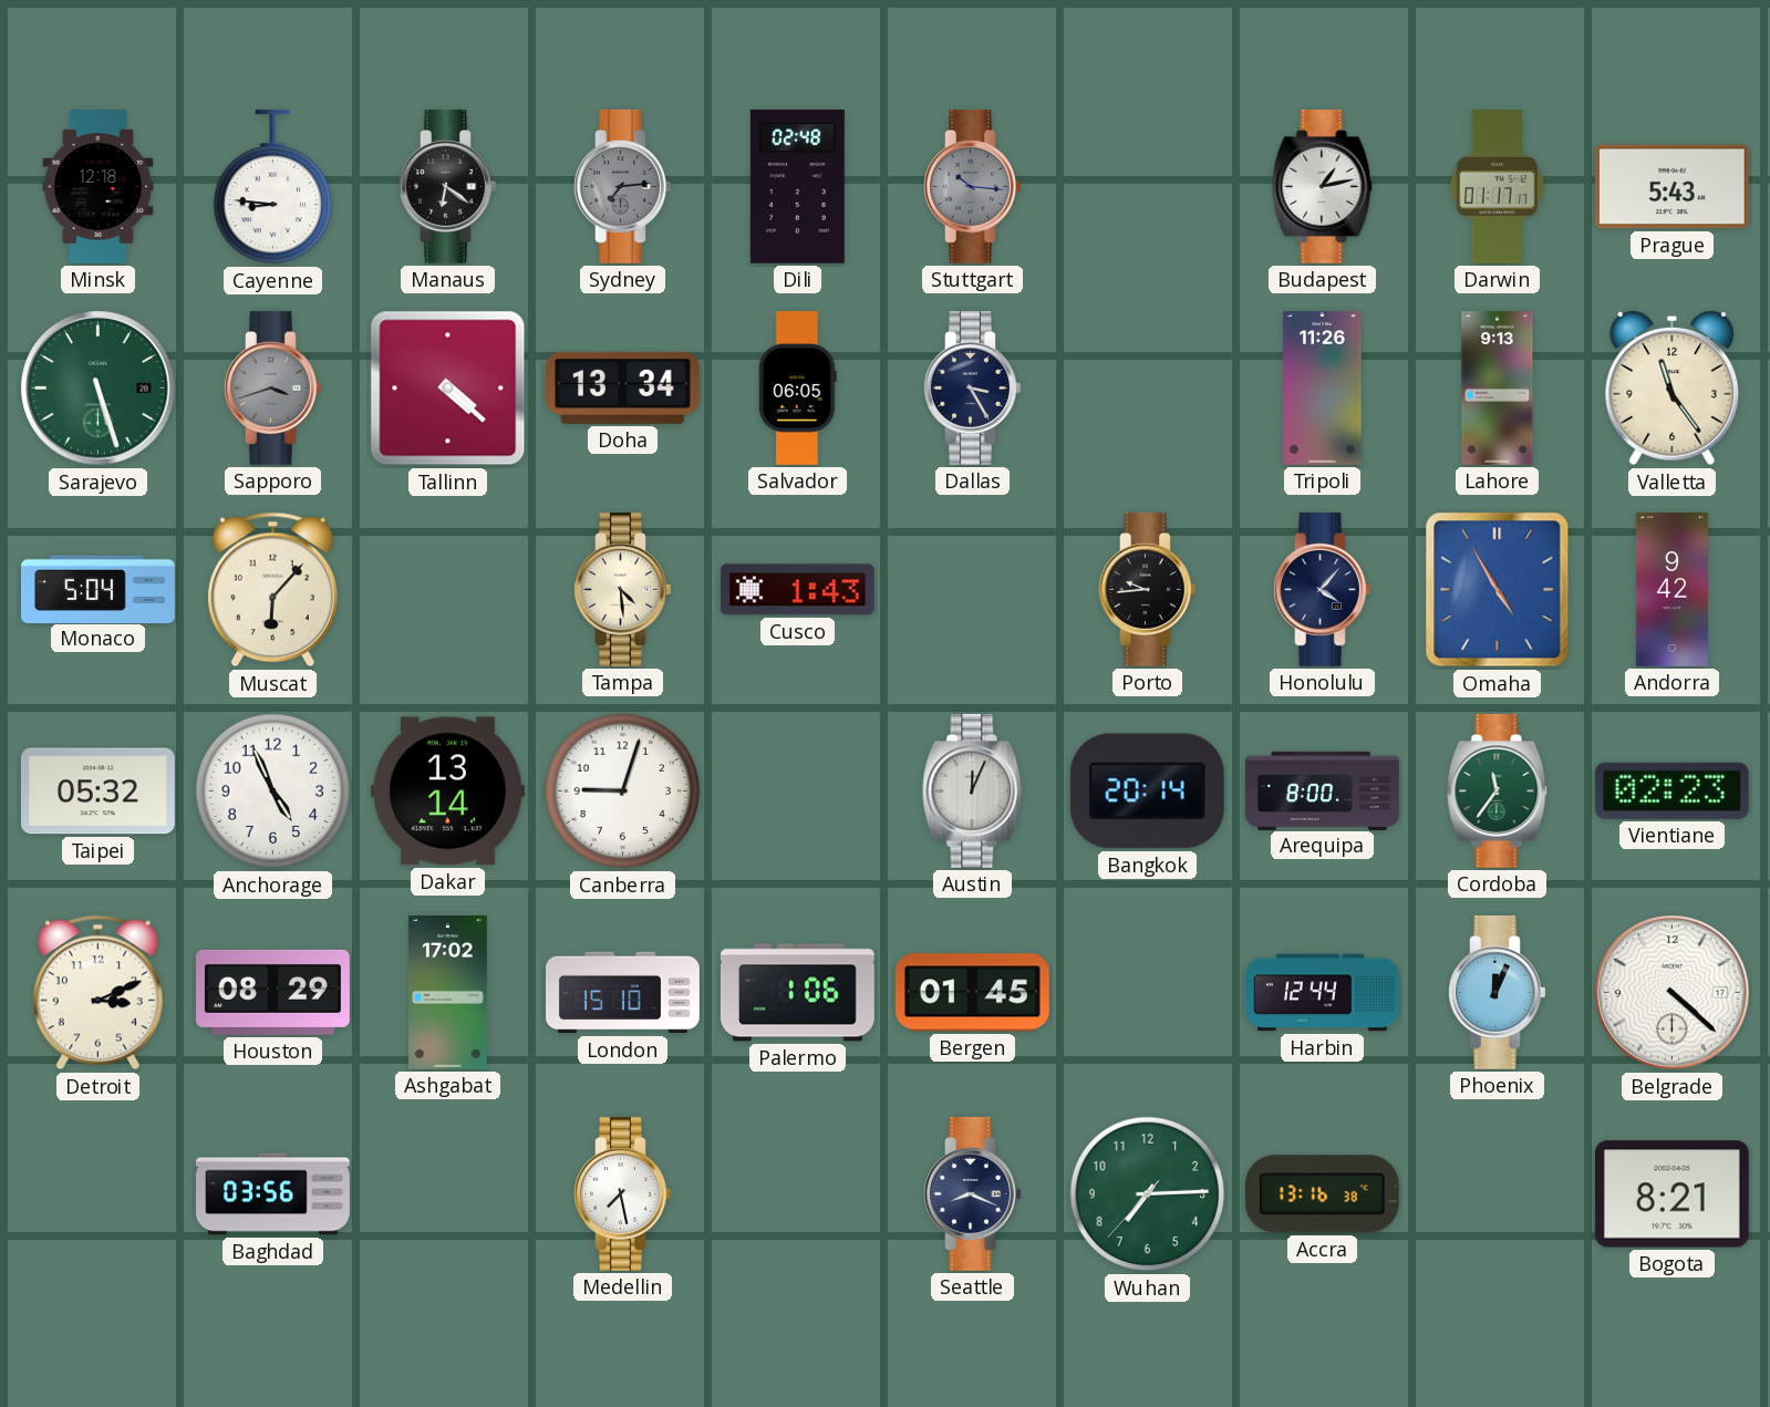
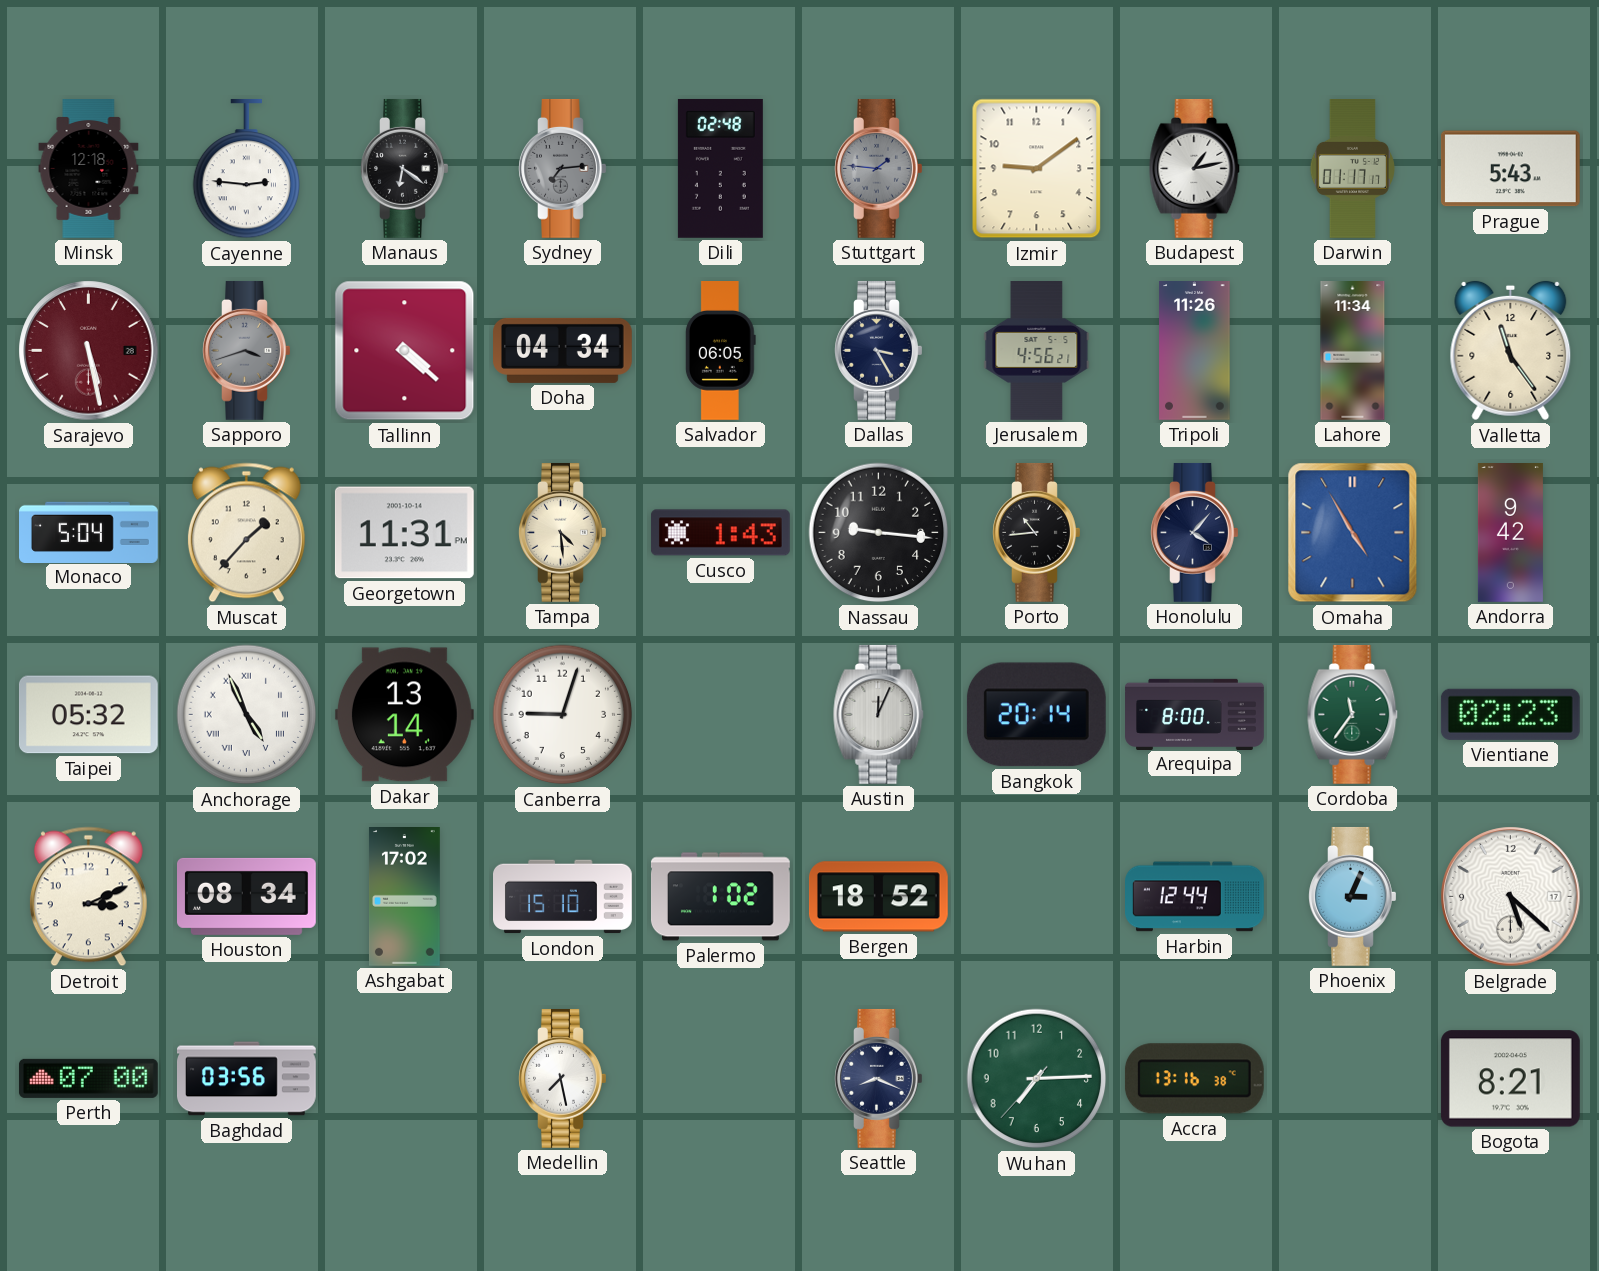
Cayenne: 8:46 -> 2:46 (246, 169)
Stuttgart: 10:16 -> 1:46 (879, 168)
Izmir: none -> 9:09 (1037, 169)
Sarajevo: 5:27 -> 5:28 (89, 351)
Sarajevo dial: green -> burgundy (89, 351)
Doha: 13:34 -> 04:34 (563, 350)
Jerusalem: none -> 4:56 (1037, 351)
Lahore: 9:13 -> 11:34 (1353, 351)
Muscat: 6:07 -> 1:37 (246, 533)
Georgetown: none -> 11:31 (404, 533)
Nassau: none -> 9:16 (879, 533)
Porto: 9:44 -> 10:44 (1037, 532)
Anchorage numerals: Arabic -> Roman (247, 715)
Houston: 08:29 -> 08:34 (247, 896)
Palermo: 1:06 -> 1:02 (720, 897)
Bergen: 01:45 -> 18:52 (878, 897)
Phoenix: 12:04 -> 3:04 (1353, 896)
Belgrade: 4:22 -> 5:22 (1511, 897)
Perth: none -> 07:00 (88, 1078)
